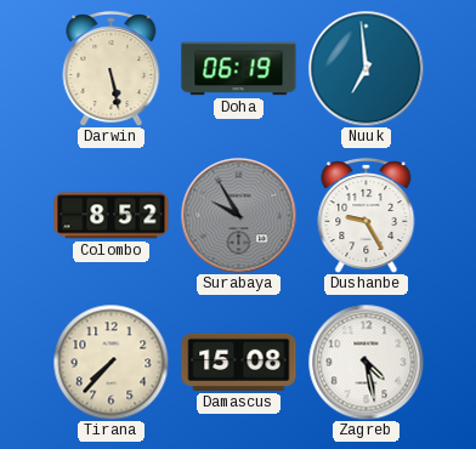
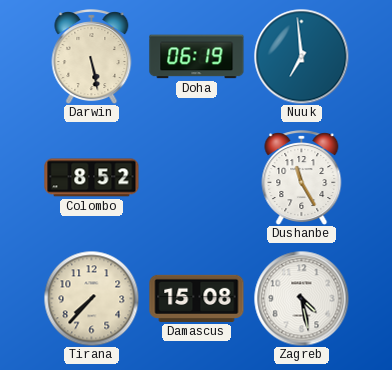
Surabaya: 9:55 -> none (238, 215)
Dushanbe: 9:25 -> 11:25 (302, 178)
